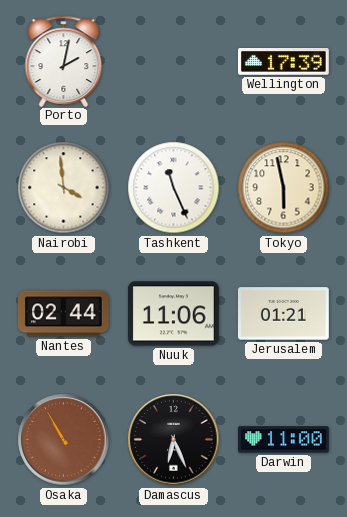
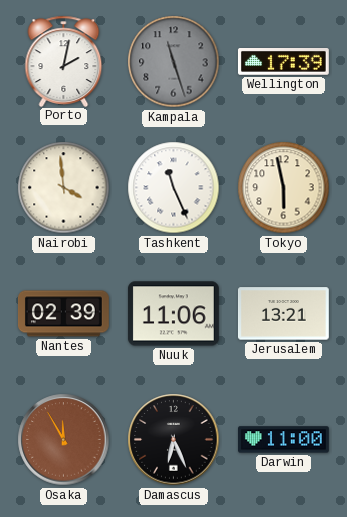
Kampala: none -> 11:27 (174, 62)
Nantes: 02:44 -> 02:39 (63, 314)
Jerusalem: 01:21 -> 13:21 (283, 314)
Osaka: 10:55 -> 11:55 (64, 440)
